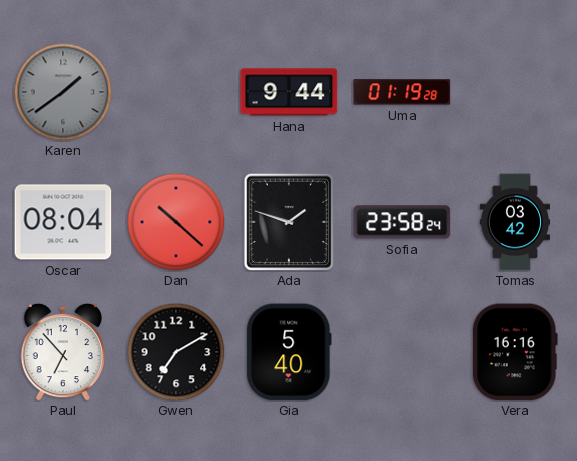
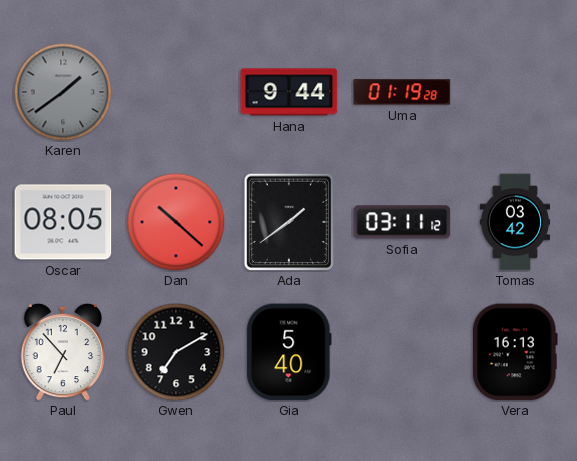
Oscar: 08:04 -> 08:05 (63, 222)
Ada: 1:48 -> 1:39 (288, 222)
Sofia: 23:58 -> 03:11 (402, 222)
Vera: 16:16 -> 16:13 (515, 352)
